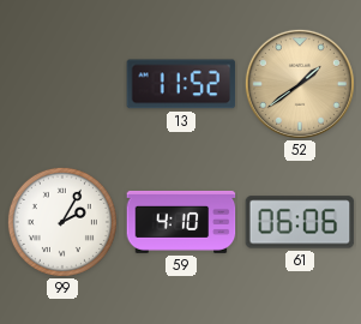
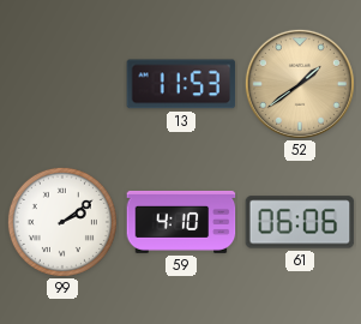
13: 11:52 -> 11:53 (181, 84)
99: 2:05 -> 2:09 (62, 222)
